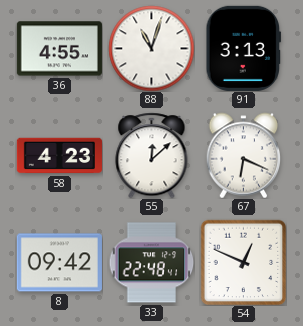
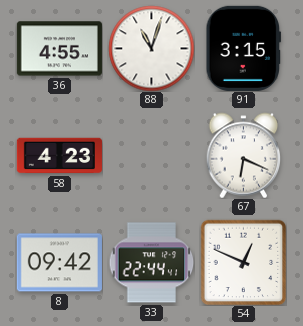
91: 3:13 -> 3:15 (244, 48)
55: 12:08 -> none (152, 155)
33: 22:48 -> 22:44 (151, 263)
